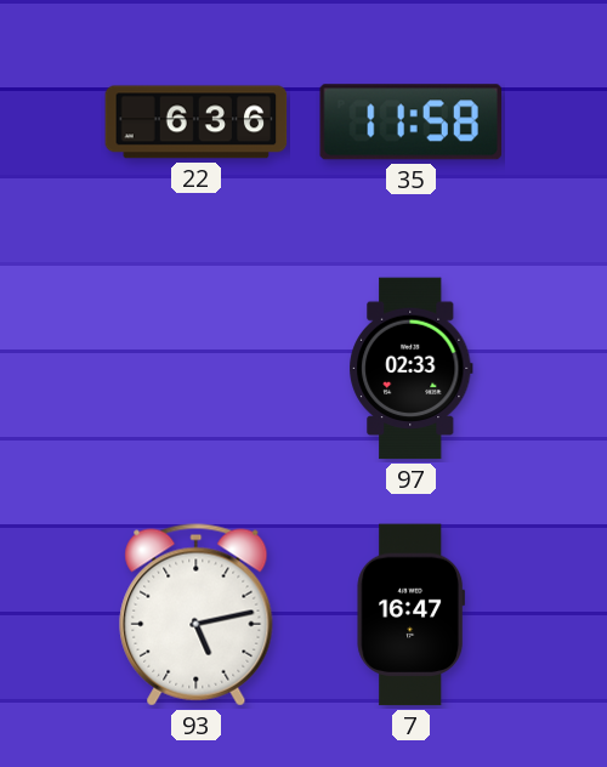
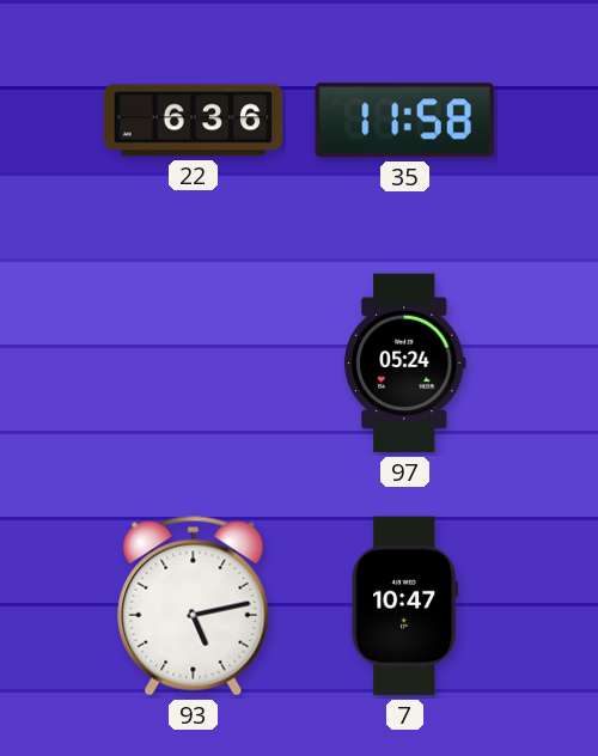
97: 02:33 -> 05:24 (405, 364)
7: 16:47 -> 10:47 (404, 606)
